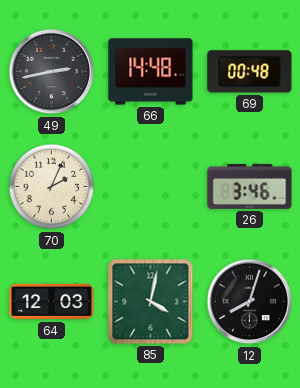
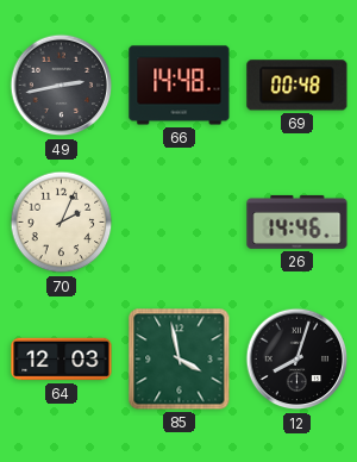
26: 3:46 -> 14:46 (297, 221)
85: 4:02 -> 3:58 (180, 360)
